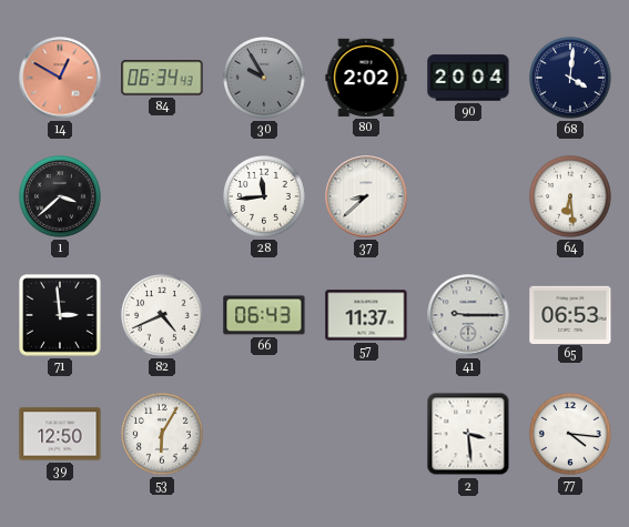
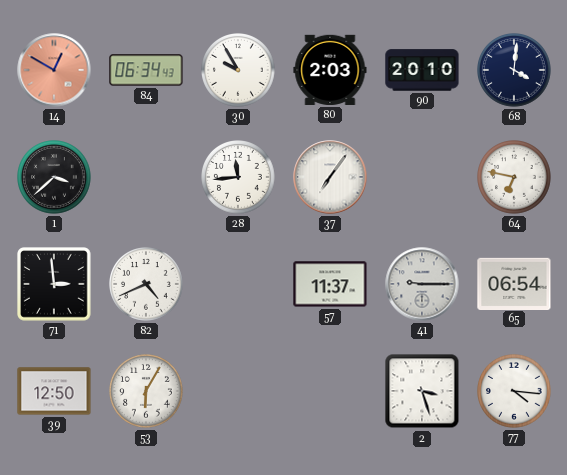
30 dial: grey -> white (239, 71)
80: 2:02 -> 2:03 (330, 70)
90: 20:04 -> 20:10 (422, 70)
37: 8:38 -> 7:06 (330, 177)
64: 6:29 -> 6:47 (515, 178)
66: 06:43 -> none (264, 315)
65: 06:53 -> 06:54 (514, 283)
2: 3:29 -> 3:27 (422, 391)
